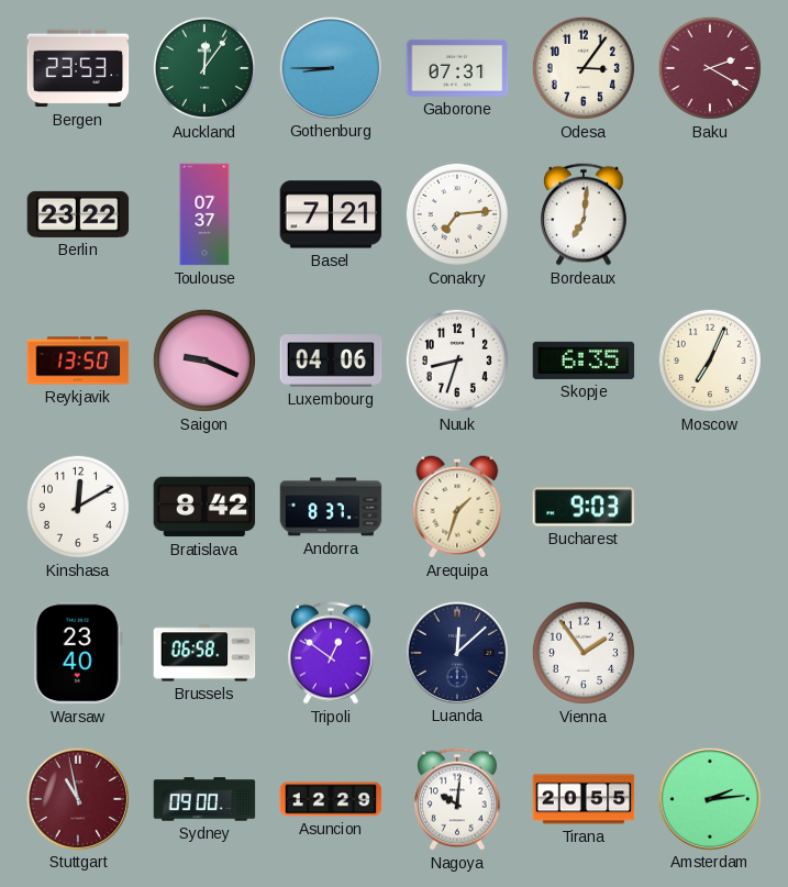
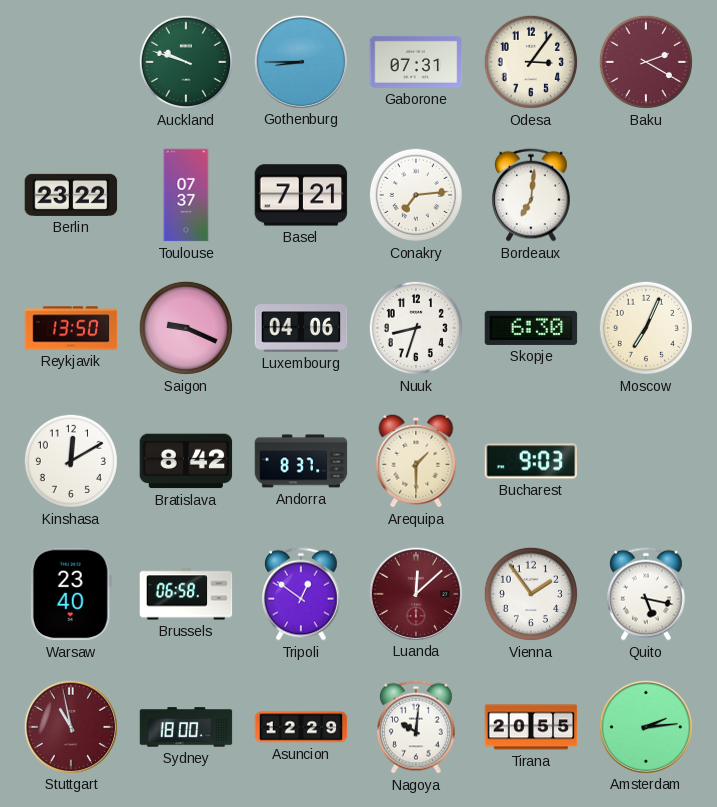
Bergen: 23:53 -> none (78, 68)
Auckland: 12:06 -> 9:48 (186, 62)
Skopje: 6:35 -> 6:30 (531, 328)
Arequipa: 1:33 -> 1:30 (416, 461)
Luanda dial: navy -> burgundy (415, 593)
Quito: none -> 5:17 (647, 594)
Sydney: 09:00 -> 18:00 (186, 727)
